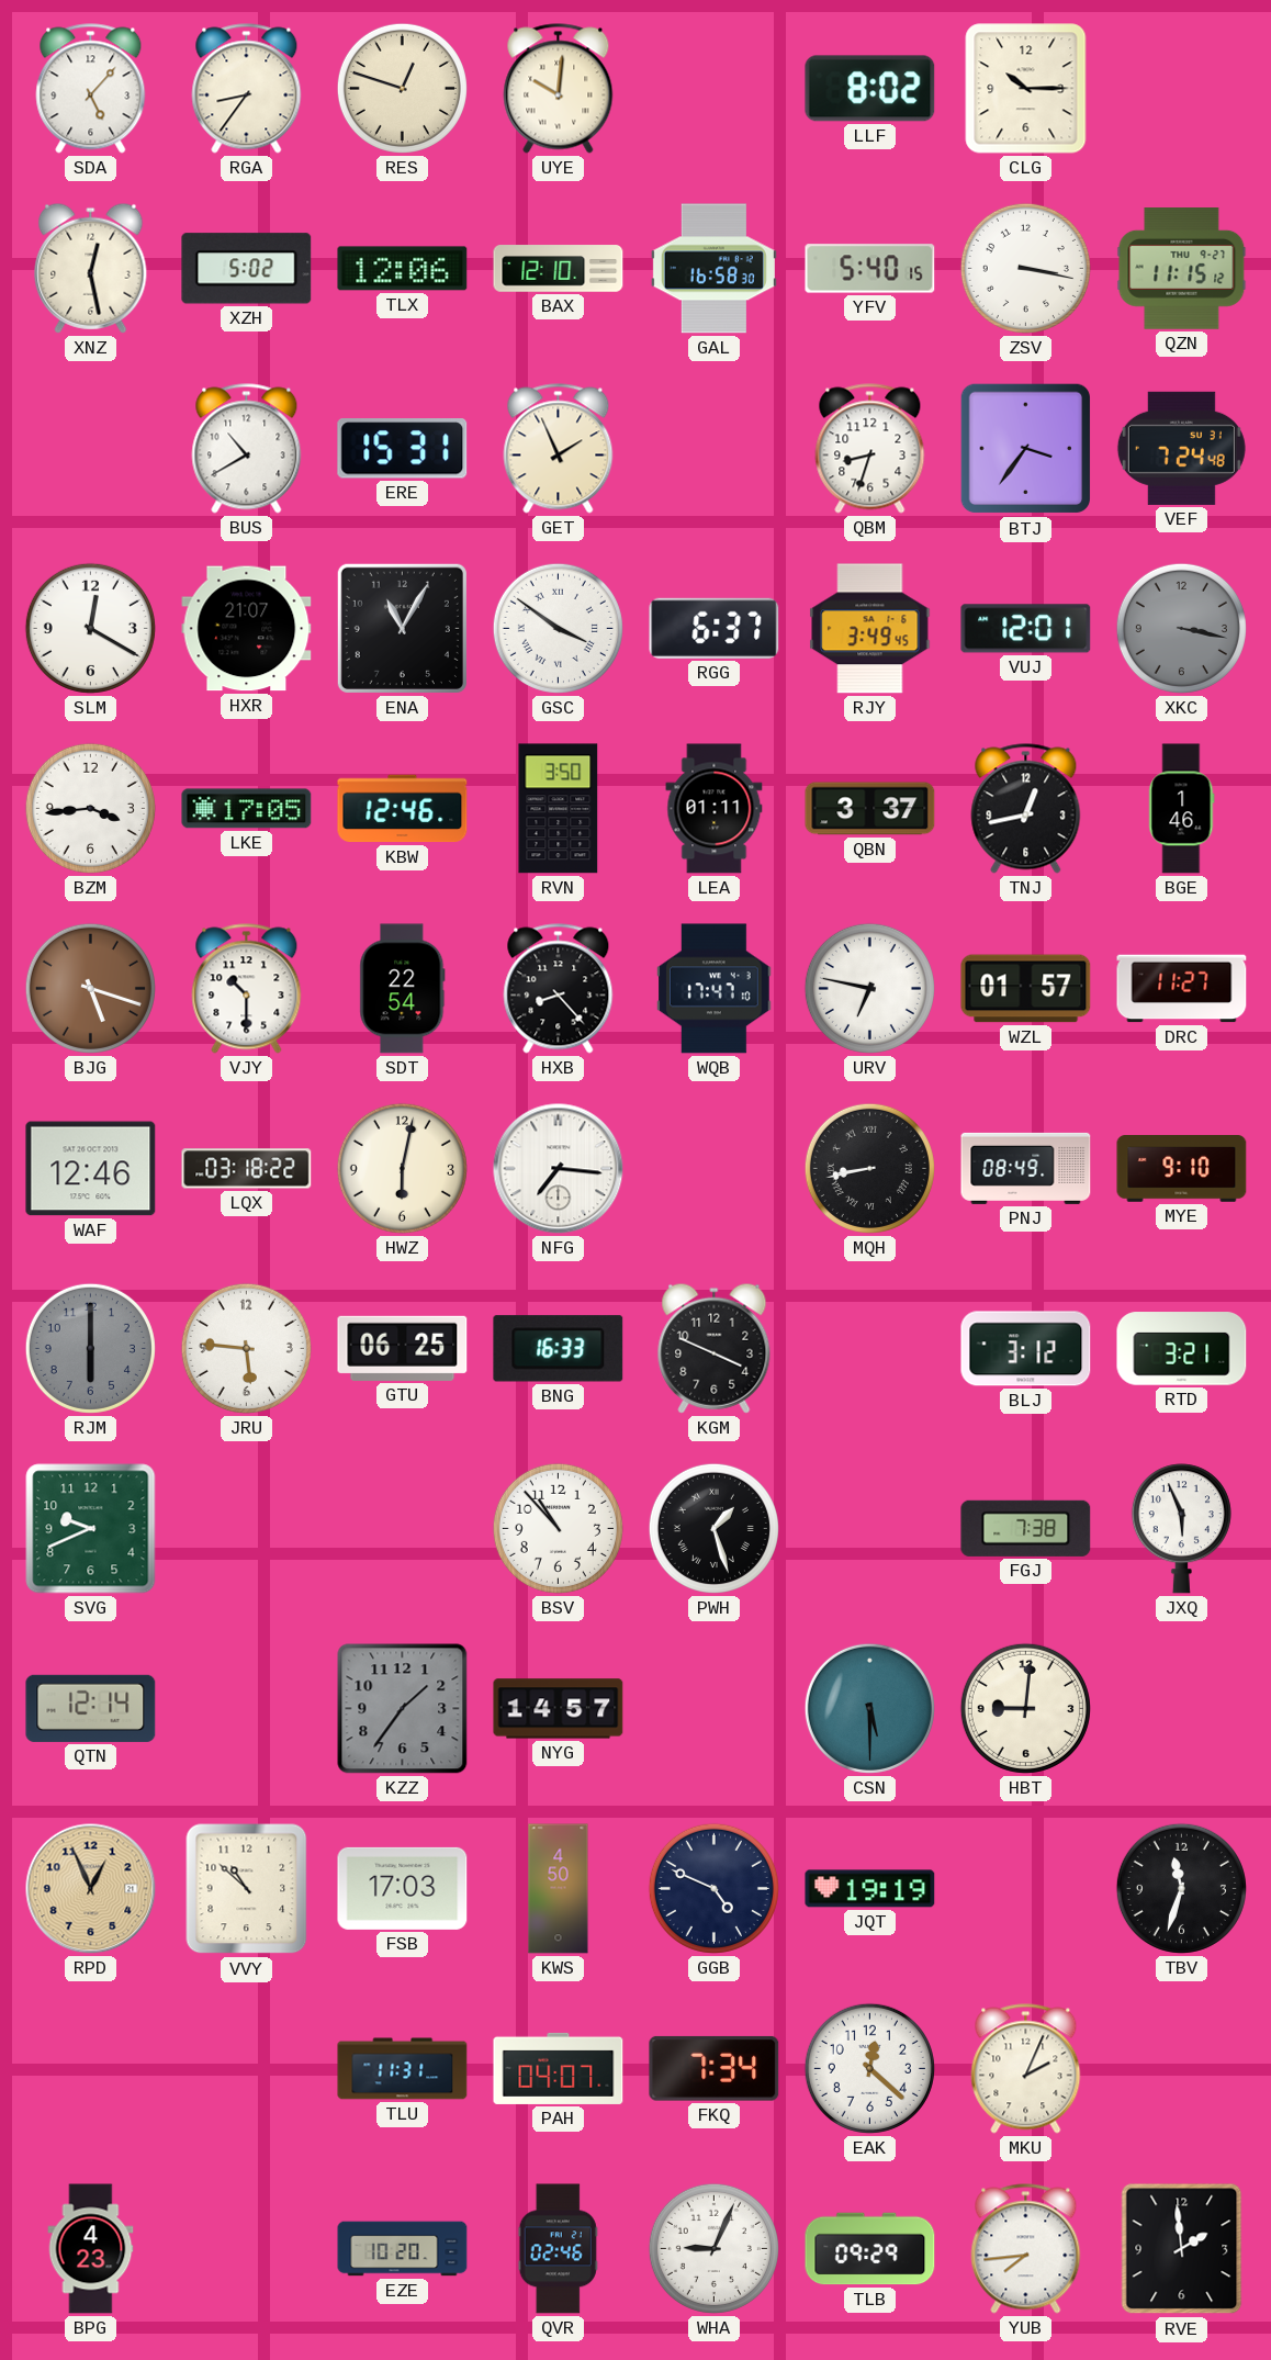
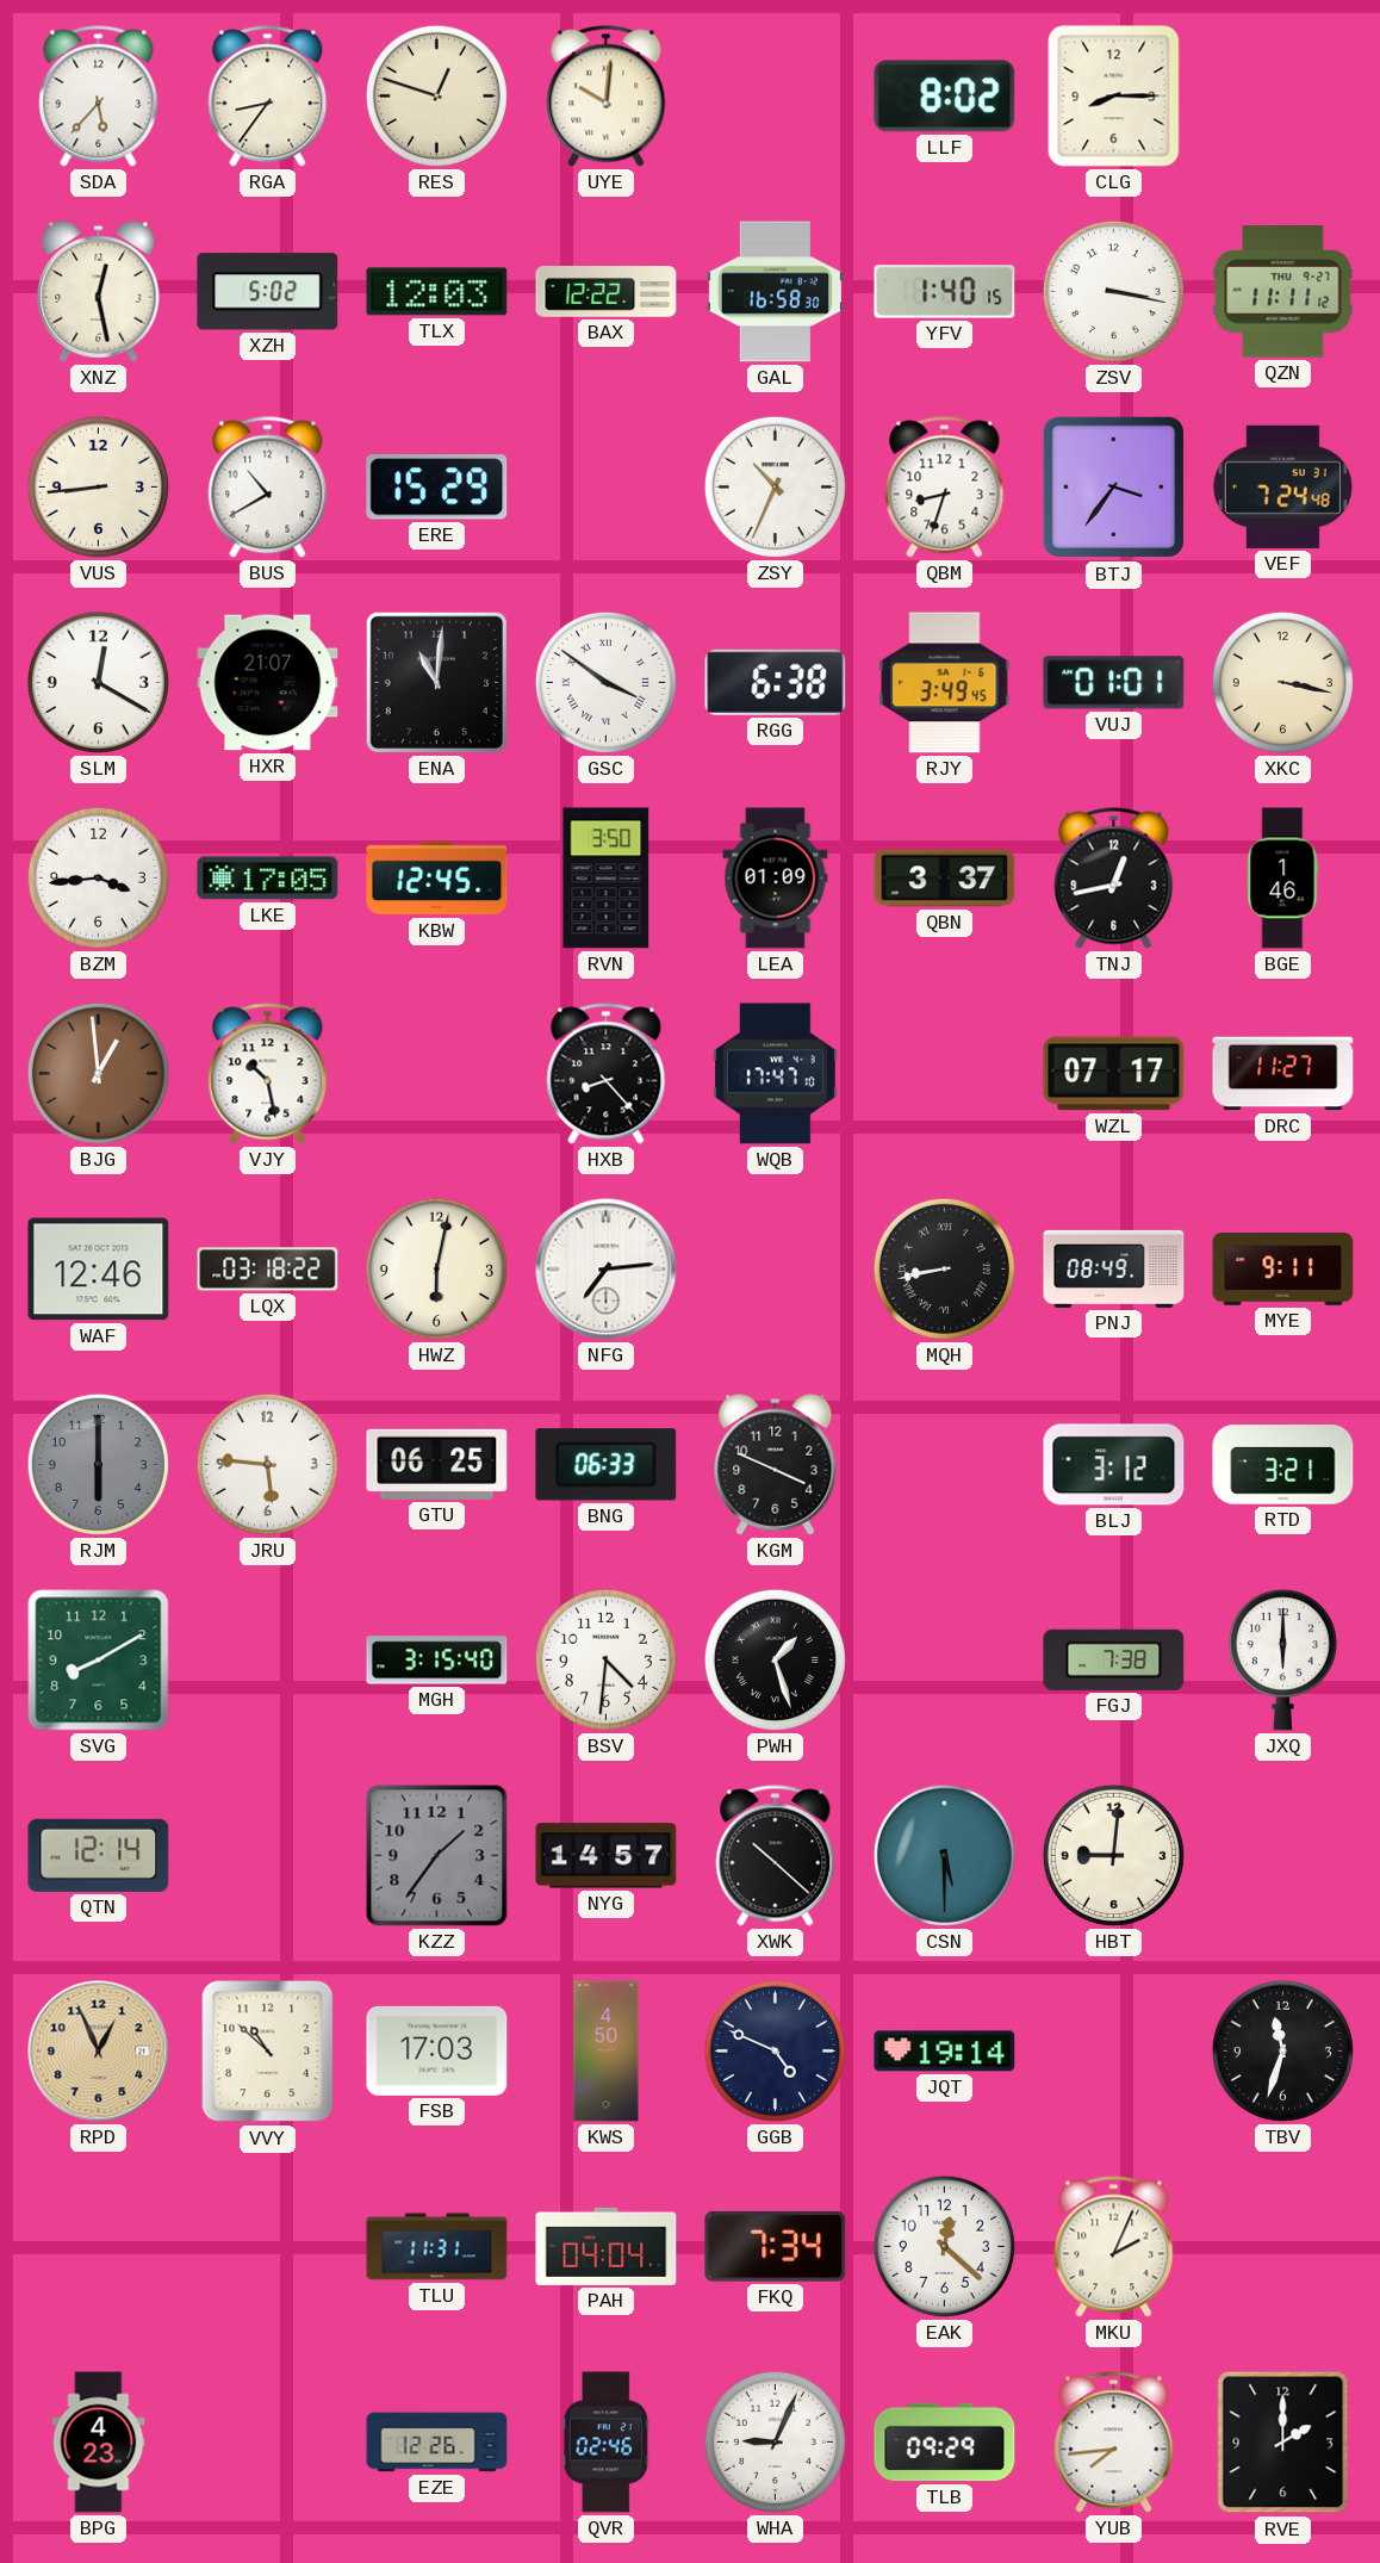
SDA: 5:07 -> 5:37 (99, 97)
CLG: 10:15 -> 8:15 (1114, 97)
TLX: 12:06 -> 12:03 (437, 292)
BAX: 12:10 -> 12:22 (607, 292)
YFV: 5:40 -> 1:40 (945, 292)
QZN: 11:15 -> 11:11 (1283, 292)
VUS: none -> 8:44 (98, 486)
ERE: 15:31 -> 15:29 (437, 488)
GET: 1:56 -> none (559, 449)
ZSY: none -> 10:34 (775, 486)
ENA: 11:05 -> 11:01 (436, 682)
RGG: 6:37 -> 6:38 (776, 682)
VUJ: 12:01 -> 01:01 (1114, 683)
XKC dial: grey -> cream (1282, 682)
KBW: 12:46 -> 12:45 (437, 879)
LEA: 01:11 -> 01:09 (776, 879)
BJG: 5:18 -> 12:59 (98, 1073)
VJY: 10:30 -> 10:28 (268, 1074)
SDT: 22:54 -> none (403, 989)
URV: 6:47 -> none (869, 988)
WZL: 01:57 -> 07:17 (1114, 1074)
NFG: 7:16 -> 7:14 (607, 1270)
MYE: 9:10 -> 9:11 (1283, 1270)
BNG: 16:33 -> 06:33 (607, 1465)
SVG: 9:41 -> 8:10 (99, 1661)
MGH: none -> 3:15 (437, 1661)
BSV: 10:53 -> 4:31 (605, 1659)
JXQ: 5:56 -> 6:00 (1282, 1661)
XWK: none -> 10:22 (776, 1856)
JQT: 19:19 -> 19:14 (945, 2052)
PAH: 04:07 -> 04:04 (607, 2246)
EZE: 10:20 -> 12:26 (437, 2443)
RVE: 1:59 -> 2:00 (1283, 2443)
